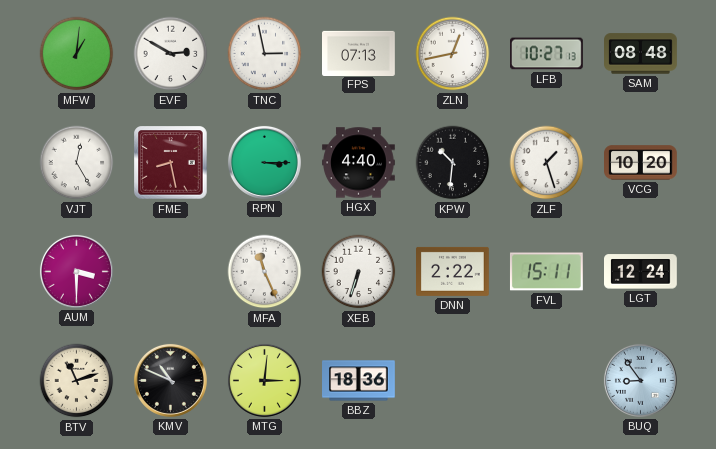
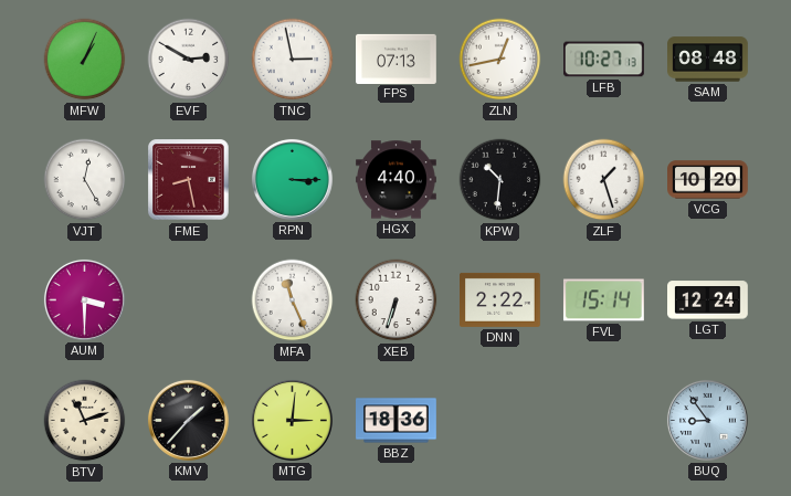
MFW: 1:01 -> 1:04 (85, 60)
FVL: 15:11 -> 15:14 (604, 300)
KMV: 10:49 -> 1:37 (188, 420)
